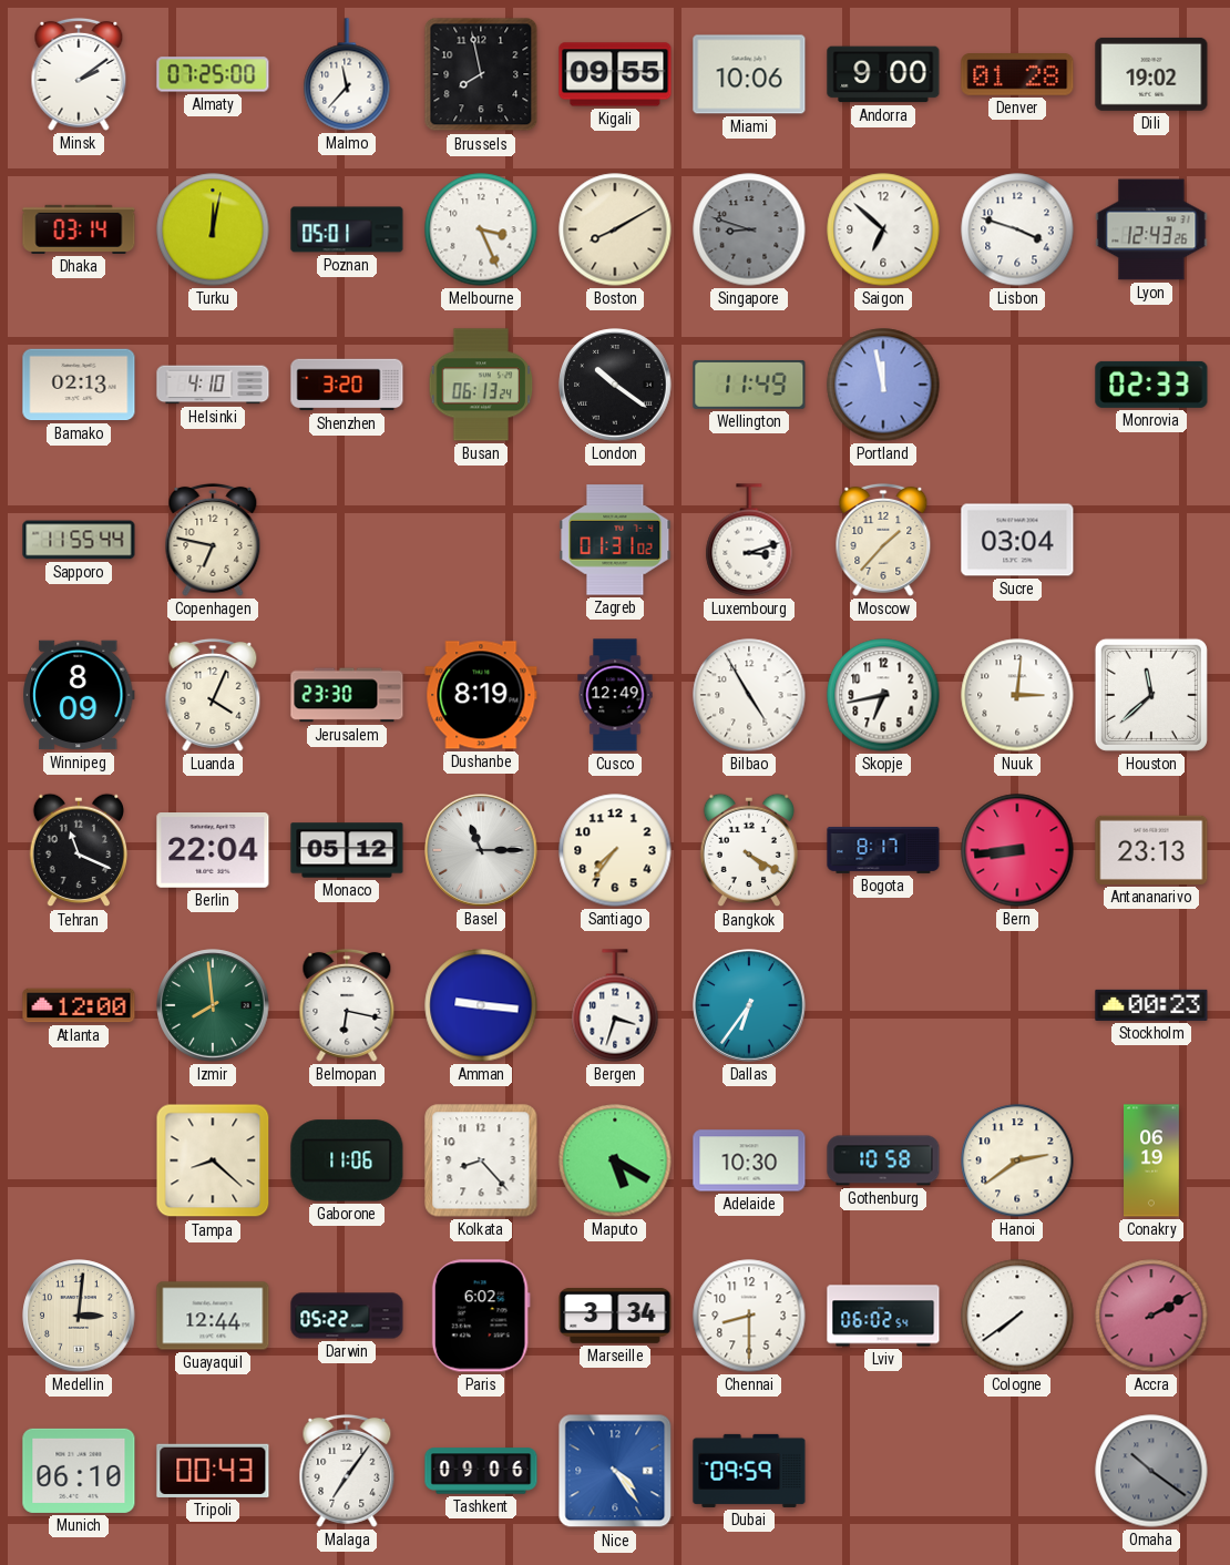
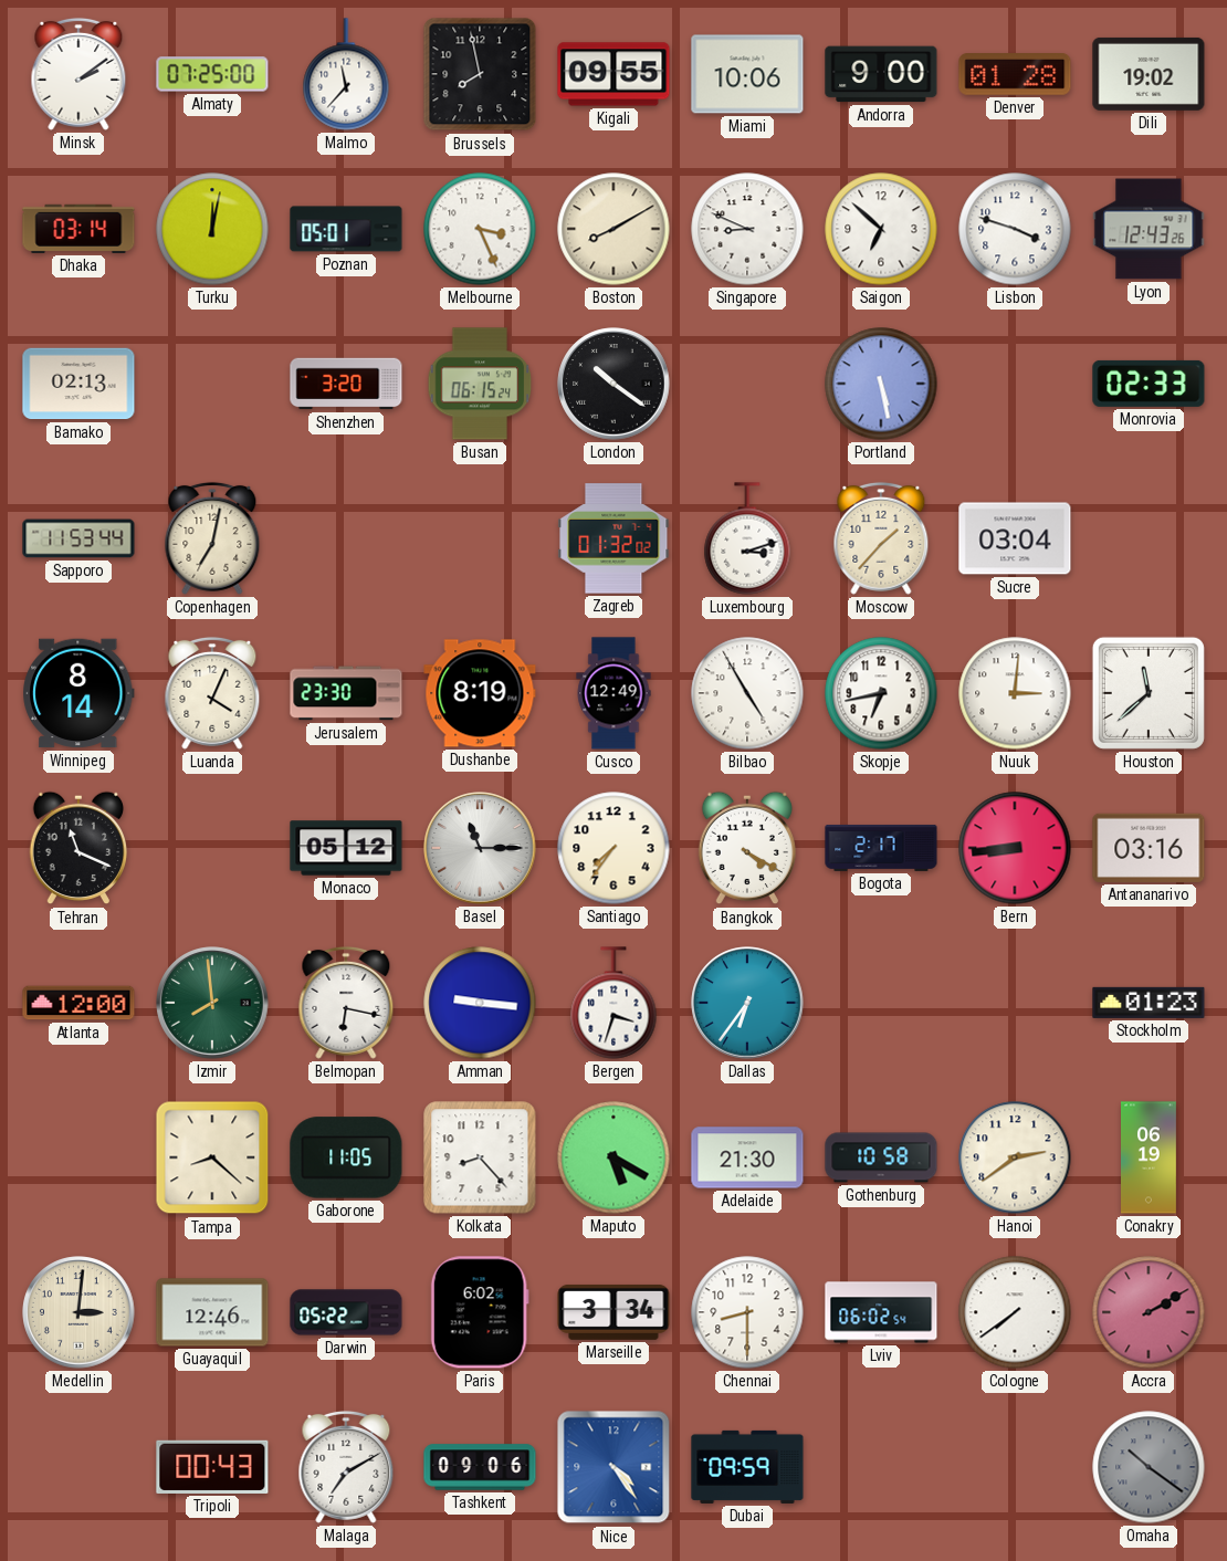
Singapore: 8:48 -> 8:49 (747, 229)
Singapore dial: grey -> white (747, 229)
Helsinki: 4:10 -> none (213, 385)
Busan: 06:13 -> 06:15 (480, 384)
Wellington: 11:49 -> none (749, 385)
Portland: 11:58 -> 5:28 (881, 384)
Sapporo: 11:55 -> 11:53 (78, 538)
Copenhagen: 6:47 -> 7:02 (212, 538)
Zagreb: 01:31 -> 01:32 (613, 538)
Winnipeg: 8:09 -> 8:14 (78, 693)
Berlin: 22:04 -> none (213, 850)
Bogota: 8:17 -> 2:17 (881, 848)
Antananarivo: 23:13 -> 03:16 (1149, 848)
Stockholm: 00:23 -> 01:23 (1149, 1003)
Gaborone: 11:06 -> 11:05 (346, 1157)
Adelaide: 10:30 -> 21:30 (747, 1157)
Guayaquil: 12:44 -> 12:46 (212, 1312)
Munich: 06:10 -> none (79, 1471)
Malaga: 7:06 -> 7:10 (346, 1467)
